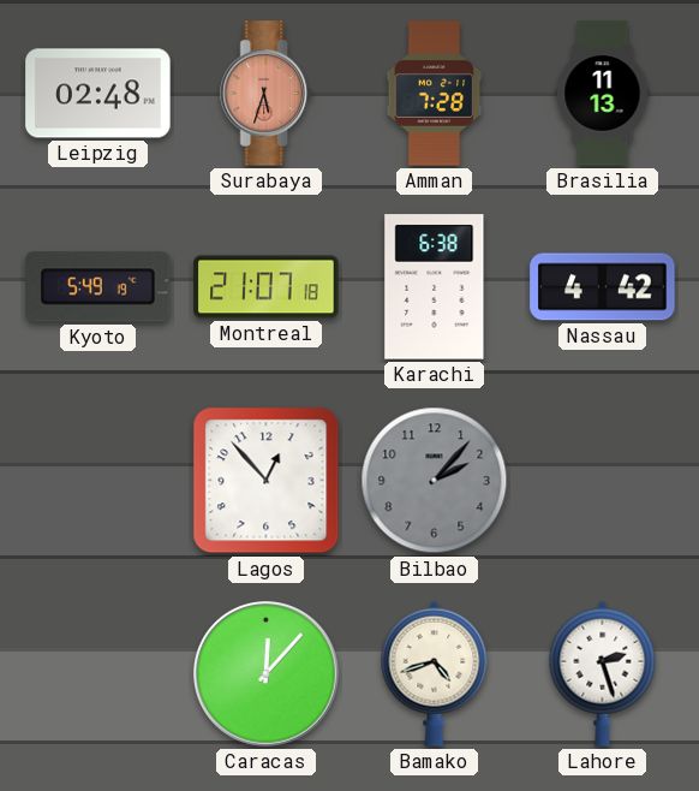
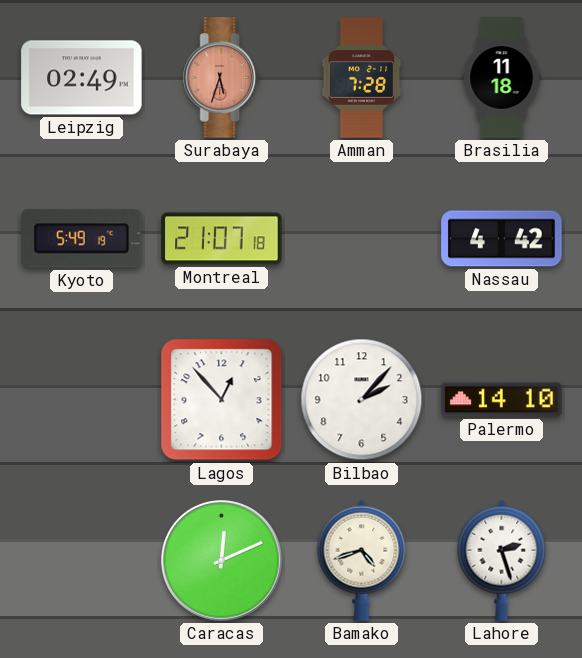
Leipzig: 02:48 -> 02:49 (82, 78)
Brasilia: 11:13 -> 11:18 (502, 78)
Karachi: 6:38 -> none (435, 287)
Bilbao dial: grey -> white (362, 400)
Palermo: none -> 14:10 (502, 400)
Caracas: 12:07 -> 12:11 (222, 561)
